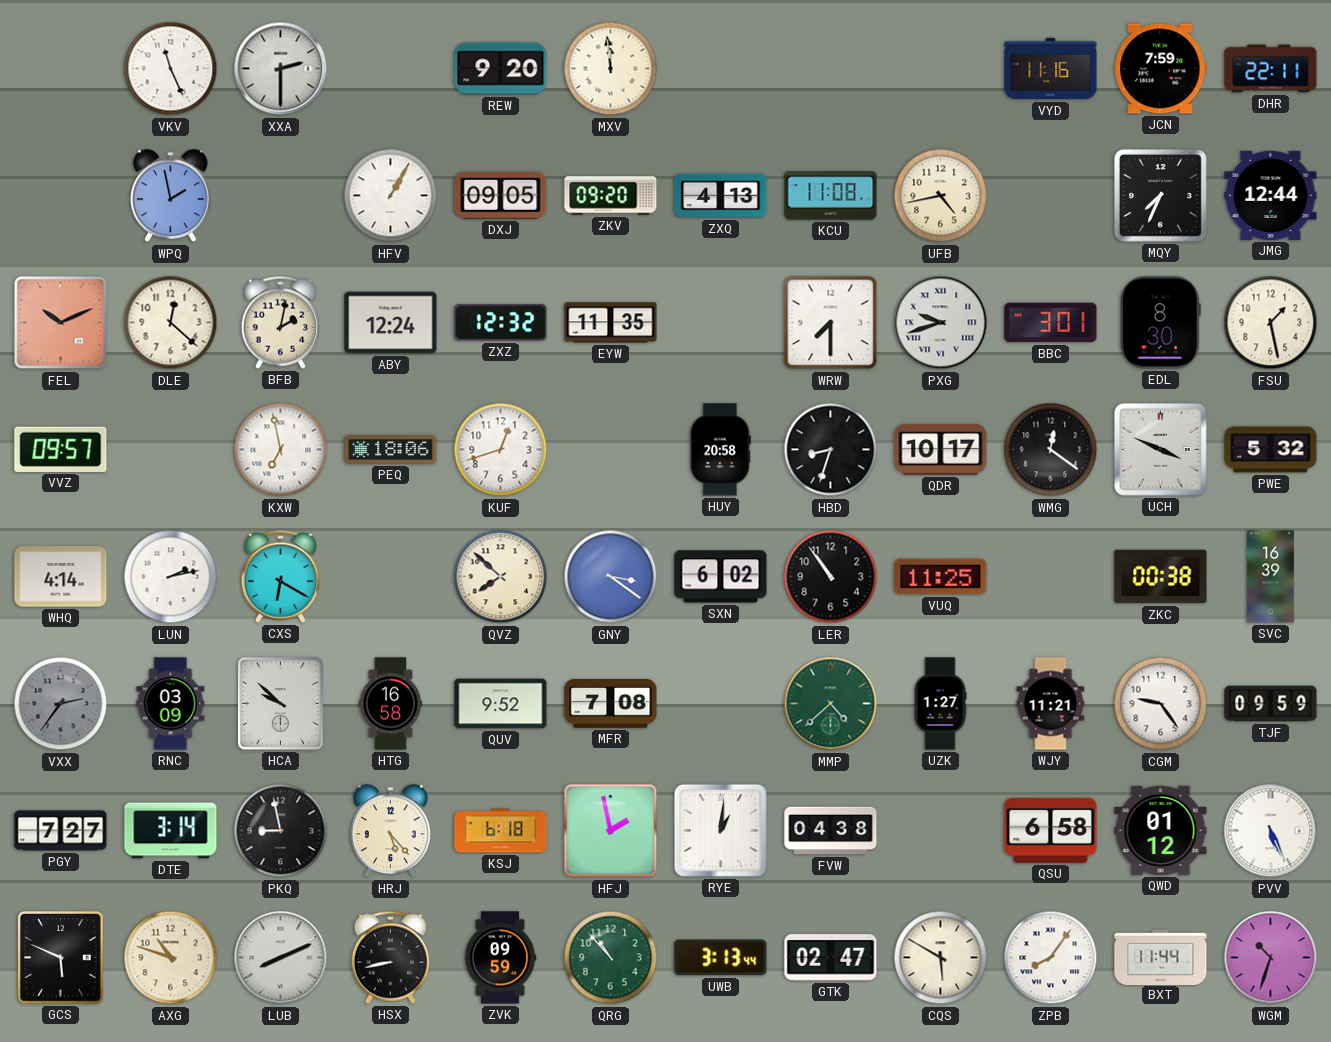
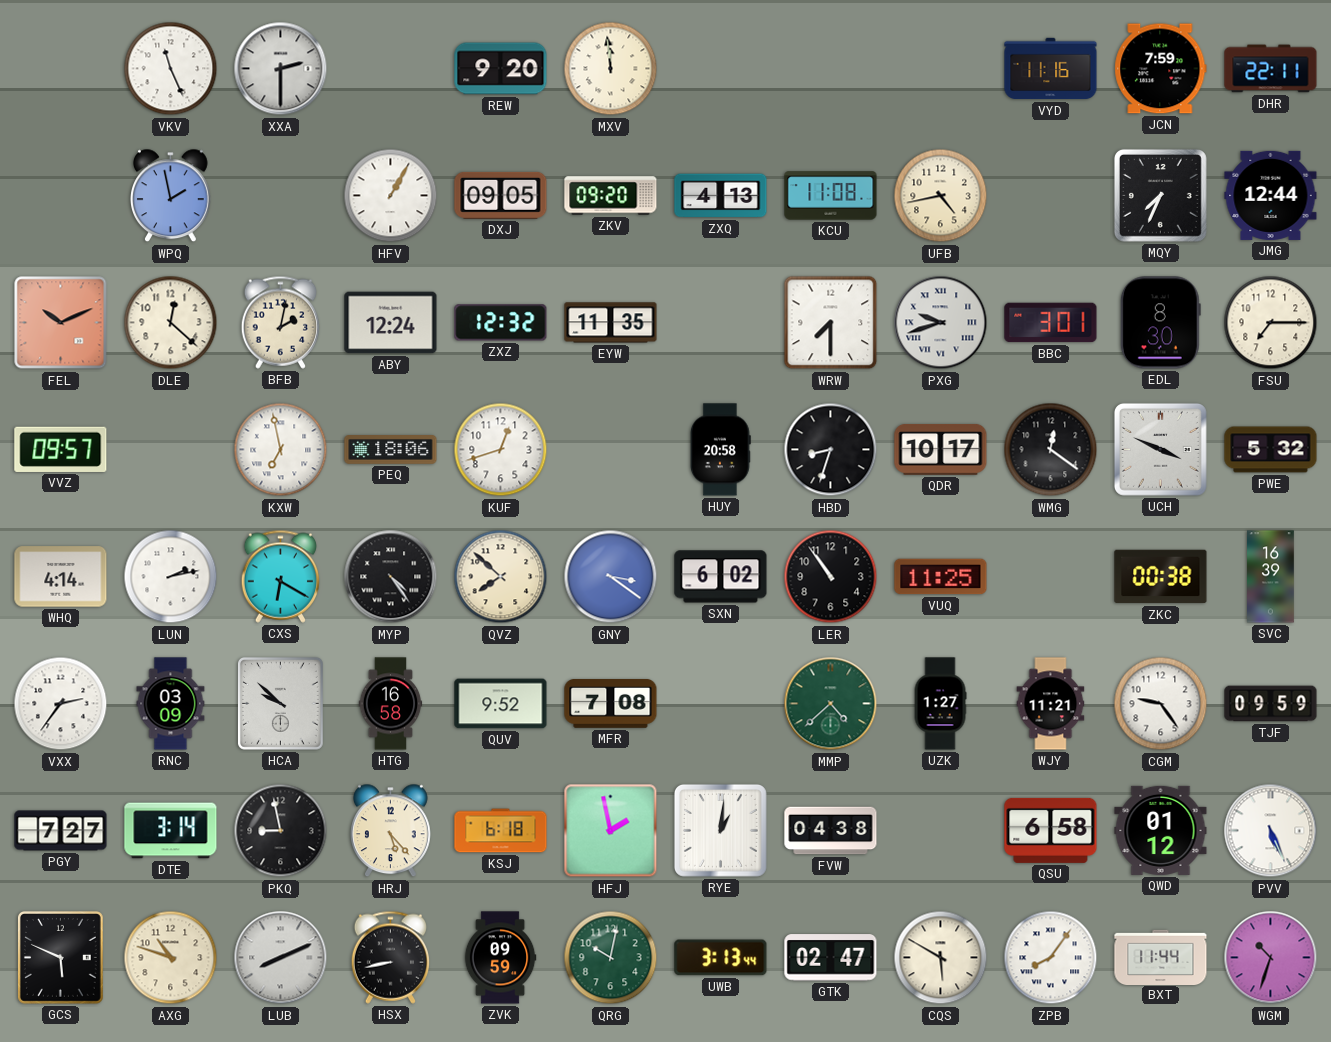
FSU: 1:28 -> 7:15 (1271, 323)
MYP: none -> 4:24 (391, 577)
VXX dial: grey -> white (61, 704)
QRG: 10:53 -> 10:02 (611, 958)
